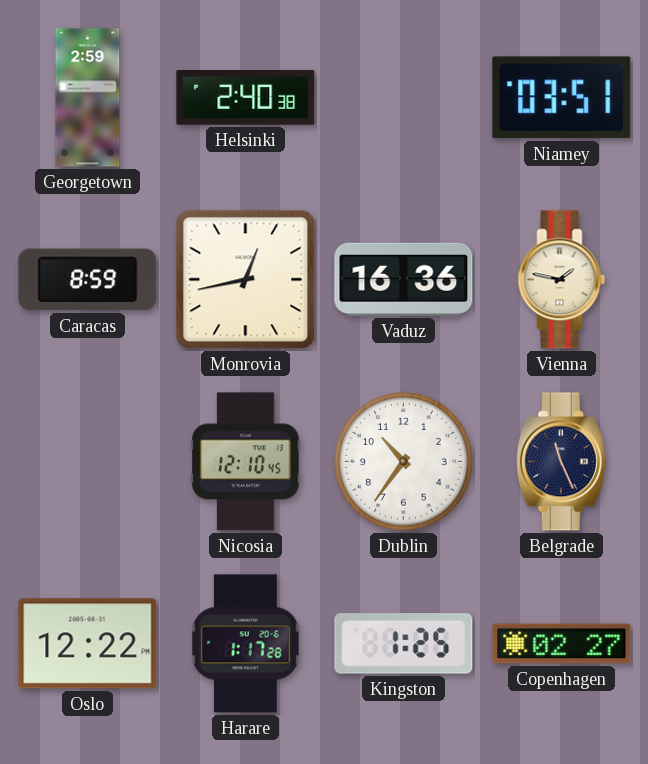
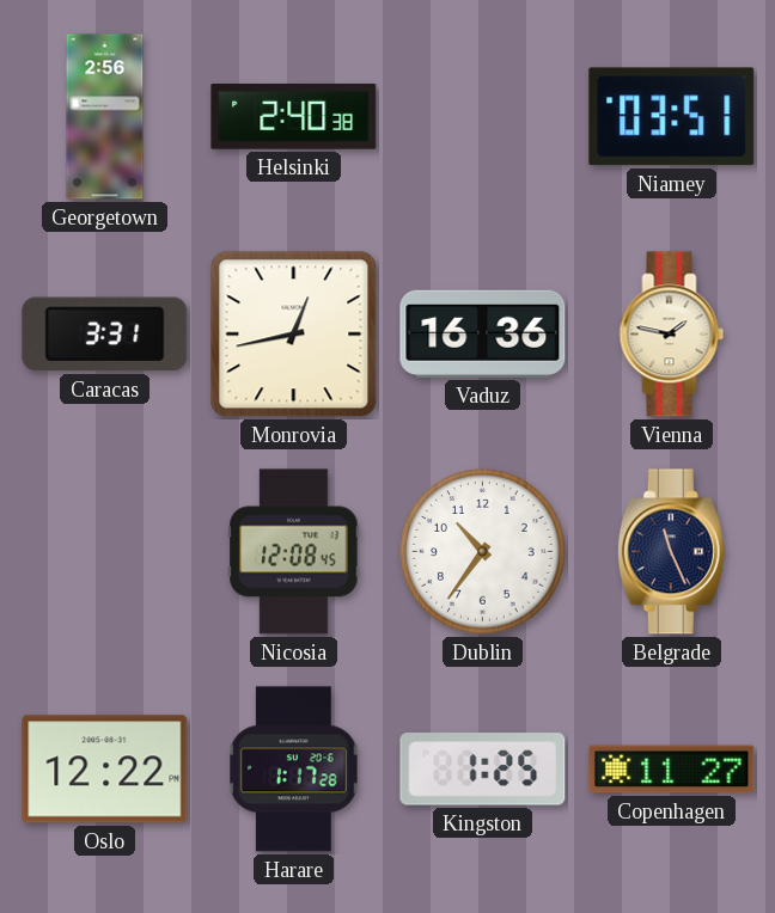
Georgetown: 2:59 -> 2:56 (105, 117)
Caracas: 8:59 -> 3:31 (105, 335)
Nicosia: 12:10 -> 12:08 (294, 552)
Copenhagen: 02:27 -> 11:27 (672, 770)
